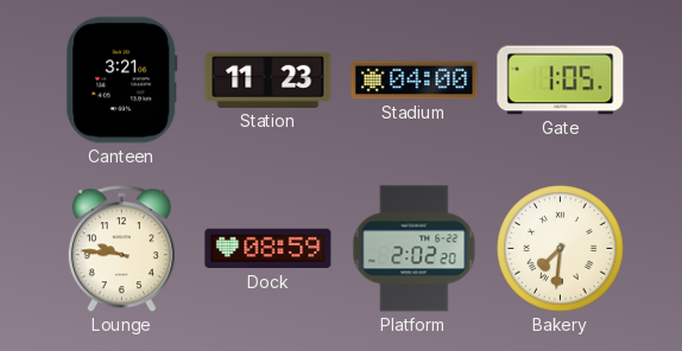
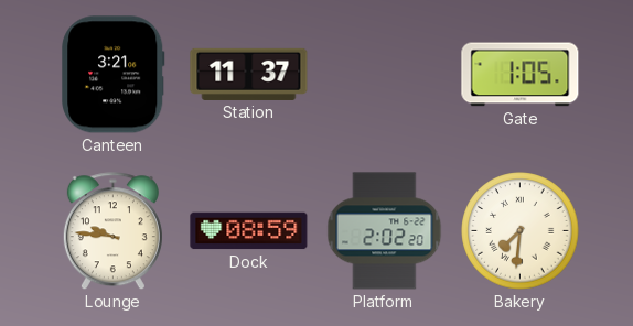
Station: 11:23 -> 11:37 (249, 74)
Stadium: 04:00 -> none (415, 81)
